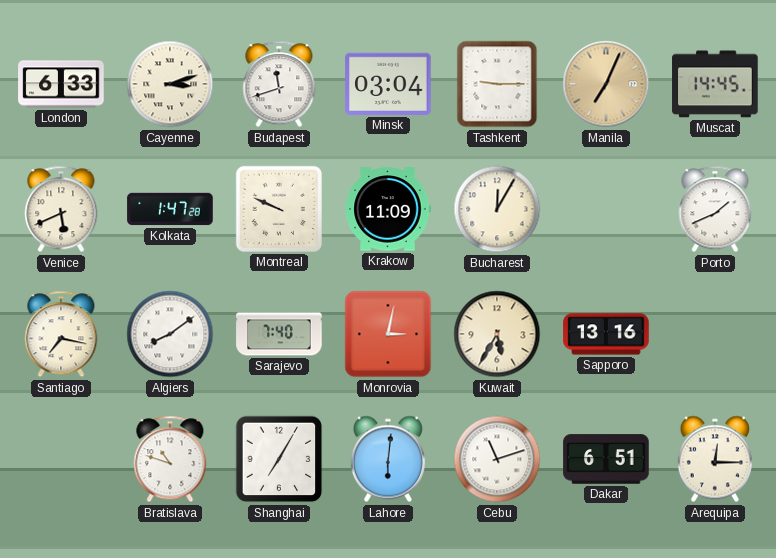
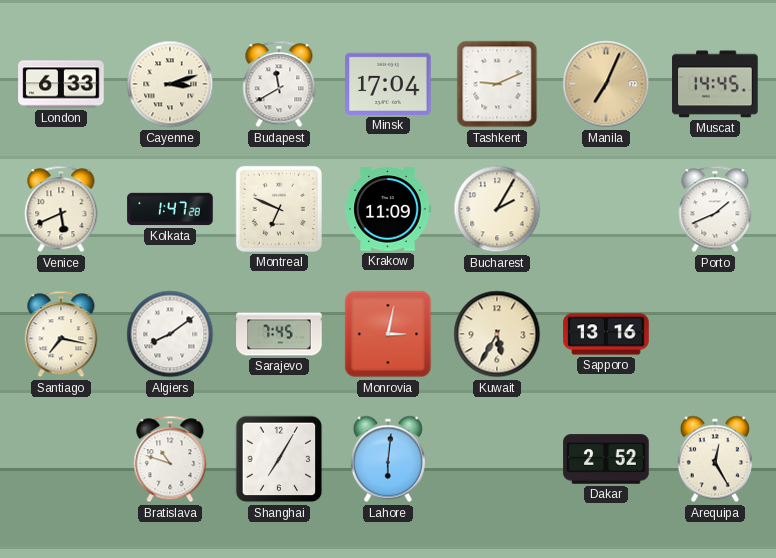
Budapest: 11:42 -> 11:40 (279, 84)
Minsk: 03:04 -> 17:04 (388, 84)
Tashkent: 9:15 -> 9:11 (497, 84)
Montreal: 9:49 -> 6:49 (279, 209)
Bucharest: 12:05 -> 2:05 (497, 209)
Sarajevo: 7:40 -> 7:45 (279, 334)
Cebu: 11:12 -> none (497, 459)
Dakar: 6:51 -> 2:52 (606, 459)
Arequipa: 12:15 -> 12:25 (715, 459)
